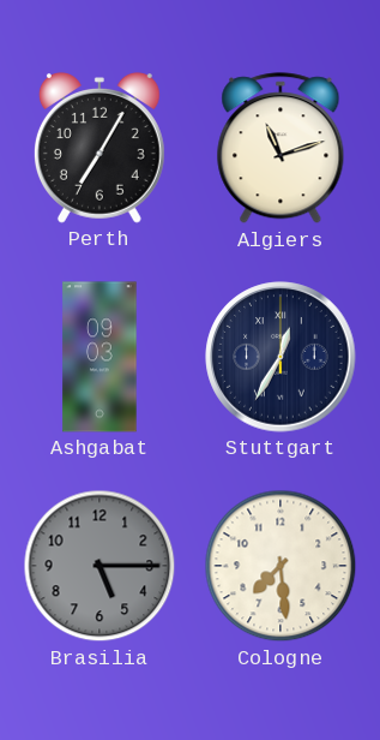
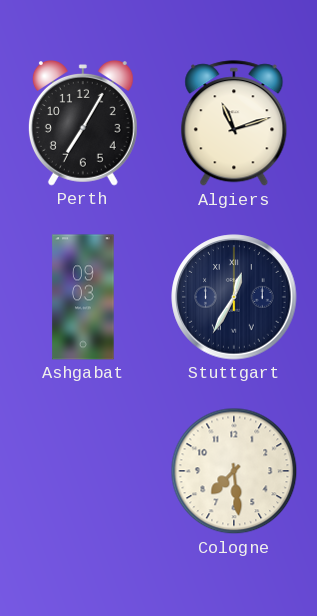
Brasilia: 5:15 -> none (99, 566)
